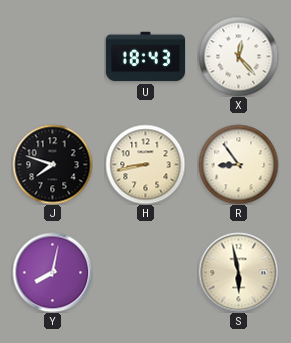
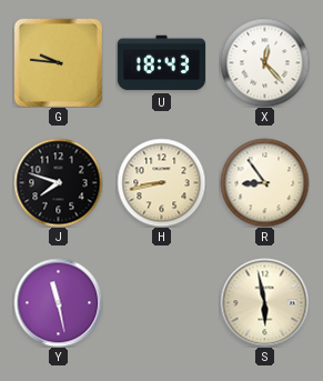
G: none -> 9:46 (58, 62)
Y: 8:02 -> 11:28 (58, 302)
